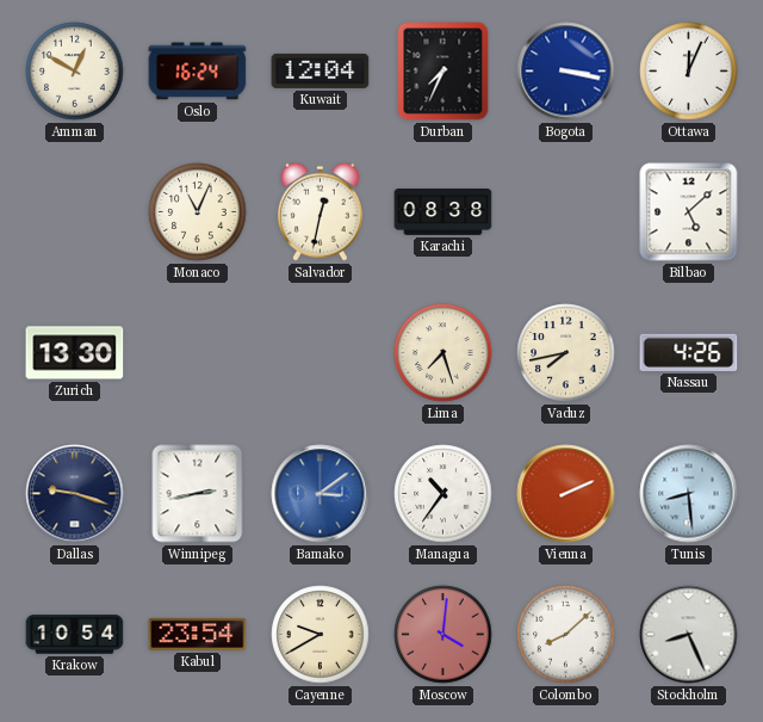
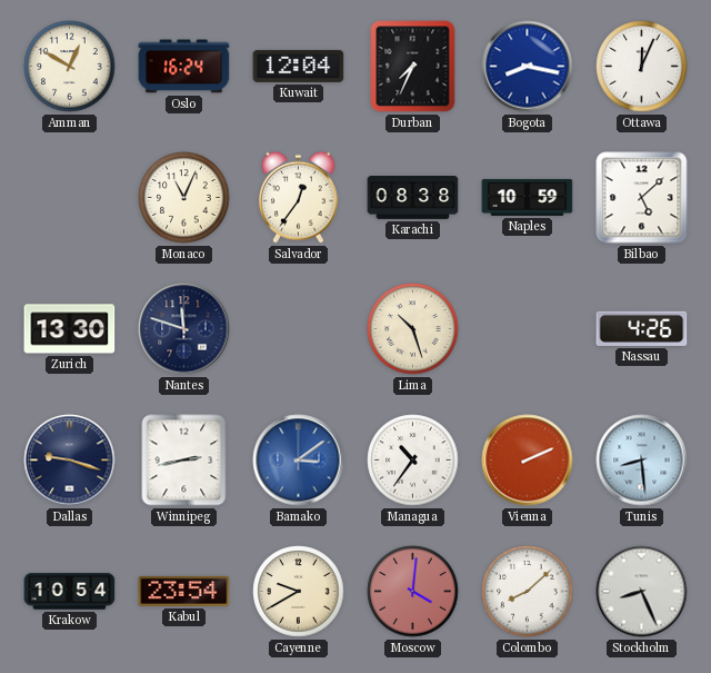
Bogota: 3:17 -> 8:17 (528, 67)
Salvador: 12:32 -> 12:36 (298, 197)
Naples: none -> 10:59 (528, 197)
Nantes: none -> 11:48 (184, 329)
Lima: 7:27 -> 10:27 (413, 329)
Vaduz: 7:43 -> none (566, 353)
